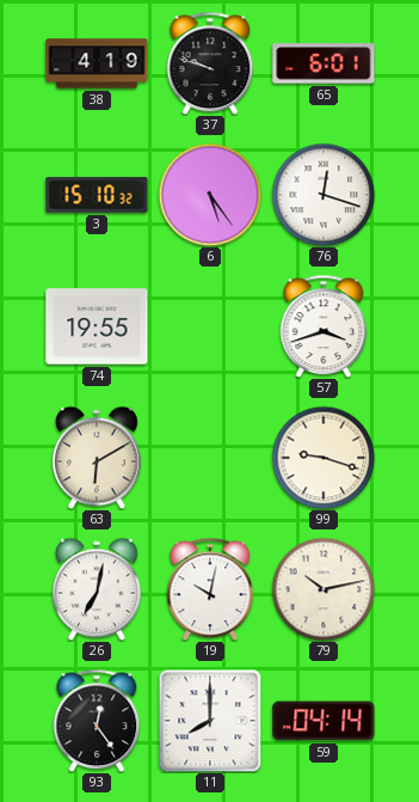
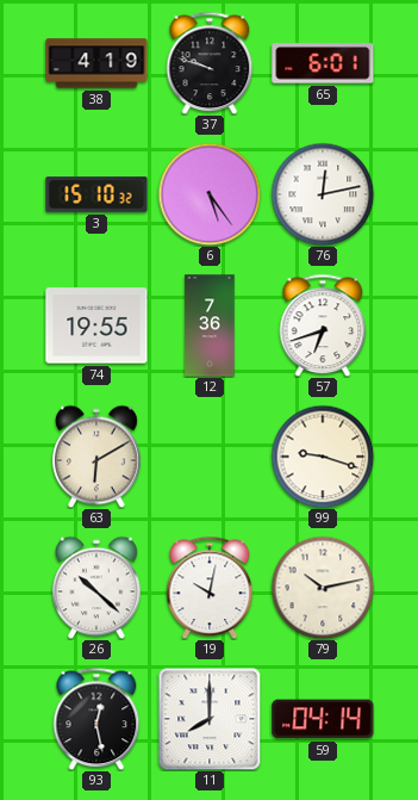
76: 12:18 -> 12:13 (323, 194)
12: none -> 7:36 (210, 325)
57: 3:42 -> 6:42 (323, 325)
26: 7:02 -> 10:22 (96, 588)
93: 12:24 -> 12:28 (96, 719)
